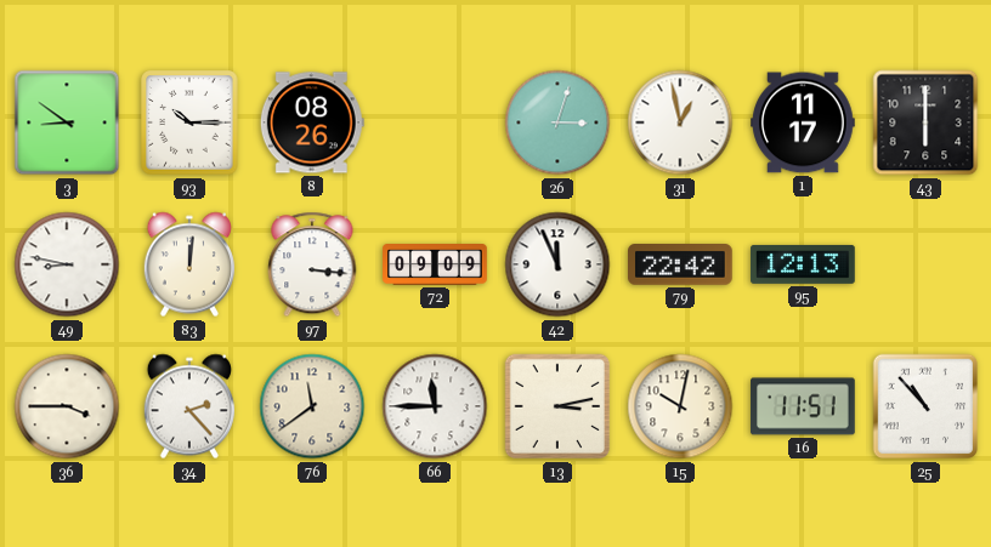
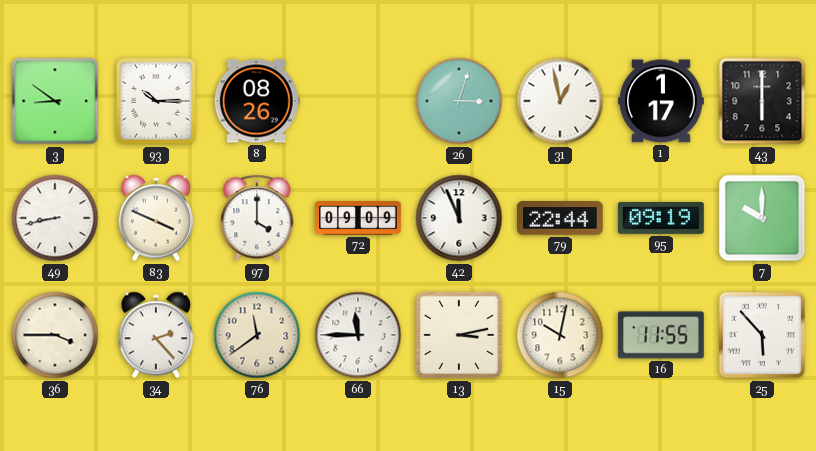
1: 11:17 -> 1:17 (661, 101)
49: 8:47 -> 8:43 (55, 218)
83: 12:01 -> 3:49 (155, 218)
97: 3:16 -> 4:00 (257, 218)
79: 22:42 -> 22:44 (561, 218)
95: 12:13 -> 09:19 (661, 218)
7: none -> 10:00 (762, 218)
16: 11:51 -> 11:55 (661, 335)
25: 10:53 -> 5:53 (762, 335)
